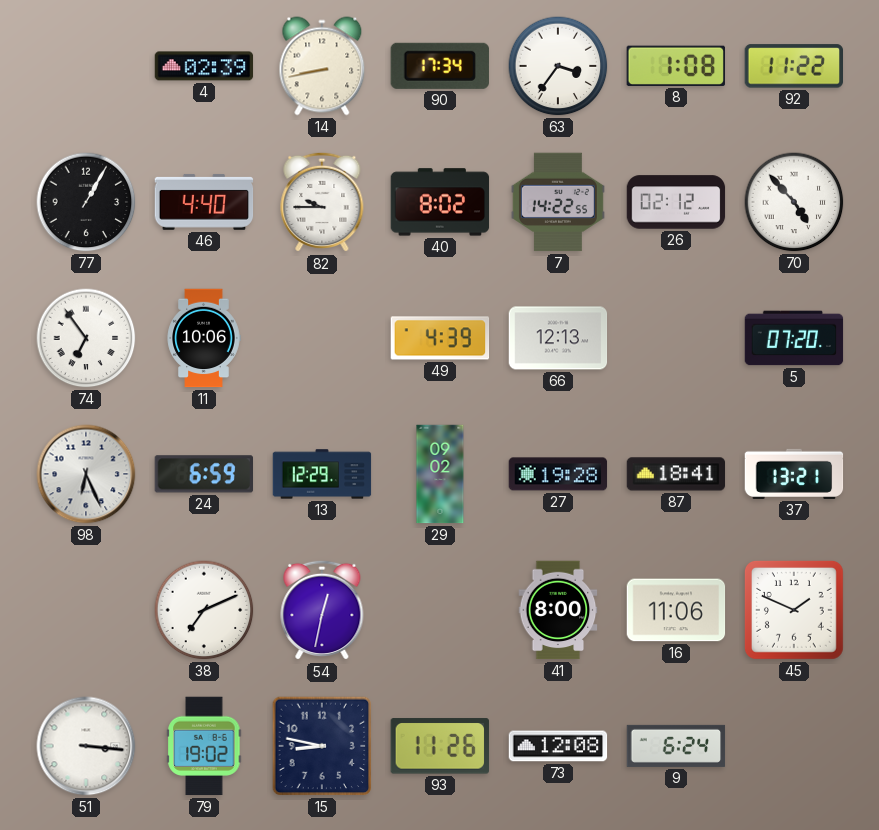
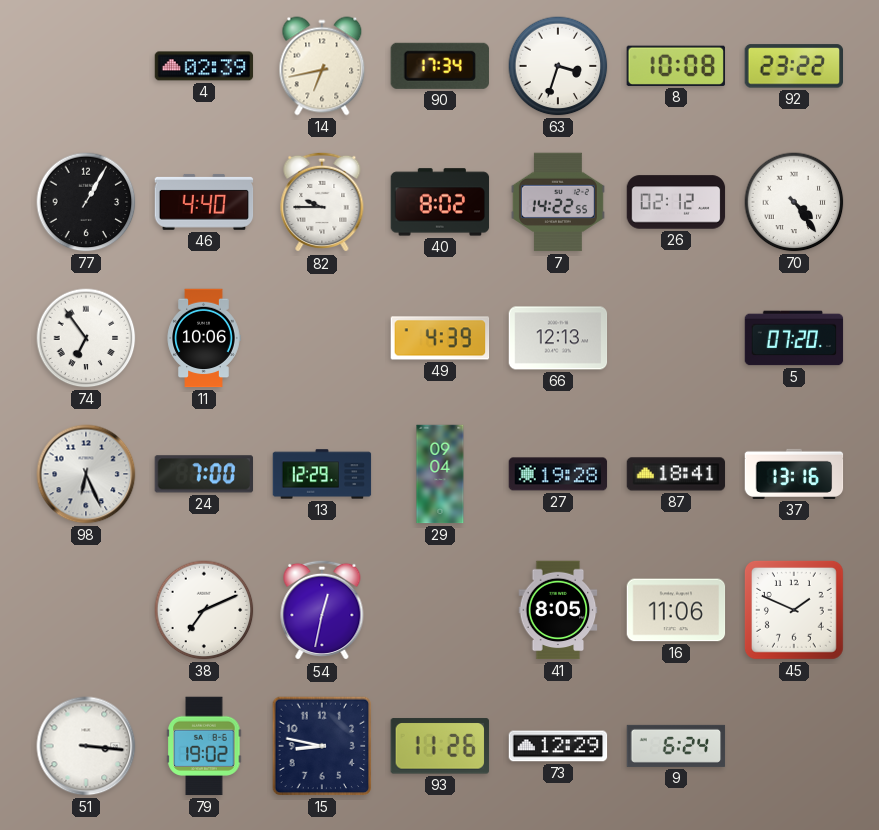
14: 8:43 -> 6:43 (322, 66)
63: 3:36 -> 3:33 (558, 66)
8: 1:08 -> 10:08 (676, 66)
92: 11:22 -> 23:22 (793, 66)
70: 4:53 -> 4:24 (794, 202)
24: 6:59 -> 7:00 (203, 474)
29: 09:02 -> 09:04 (440, 474)
37: 13:21 -> 13:16 (794, 474)
41: 8:00 -> 8:05 (558, 610)
73: 12:08 -> 12:29 (558, 746)
